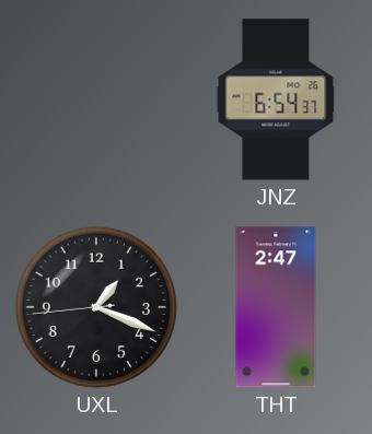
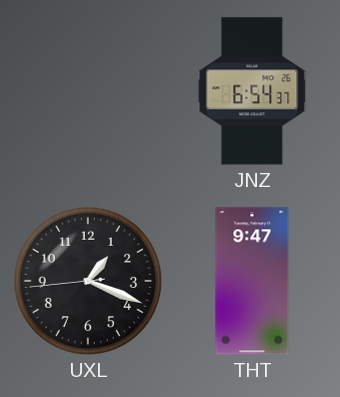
THT: 2:47 -> 9:47 (252, 281)
